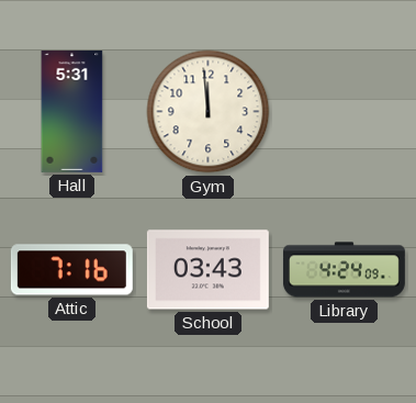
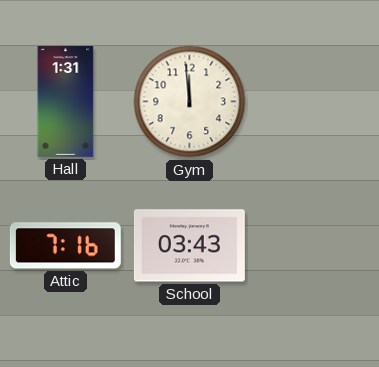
Hall: 5:31 -> 1:31 (66, 101)
Library: 4:24 -> none (344, 270)
